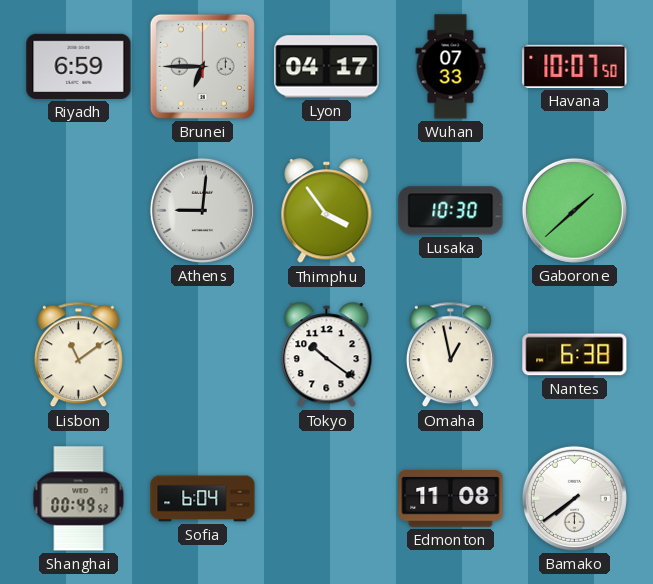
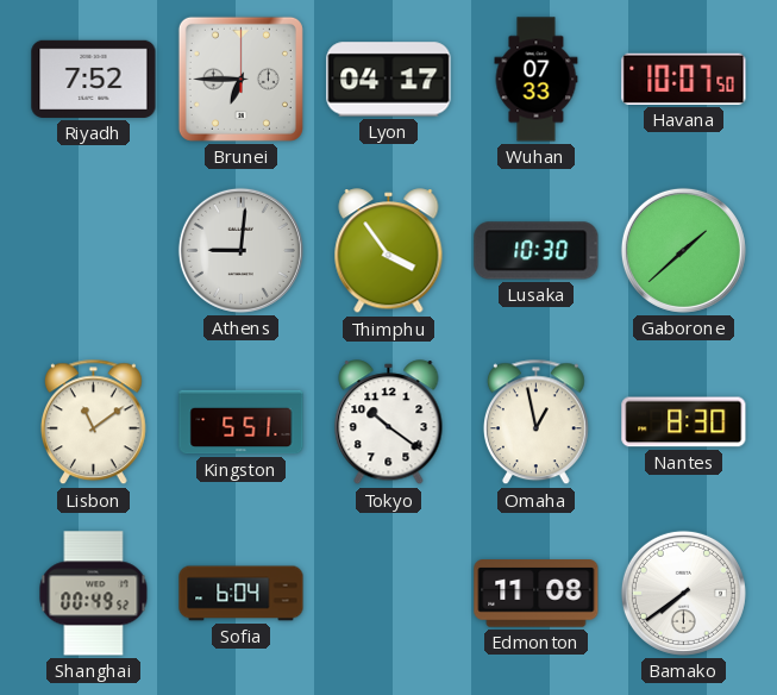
Riyadh: 6:59 -> 7:52 (94, 79)
Kingston: none -> 5:51 (242, 422)
Nantes: 6:38 -> 8:30 (684, 422)
